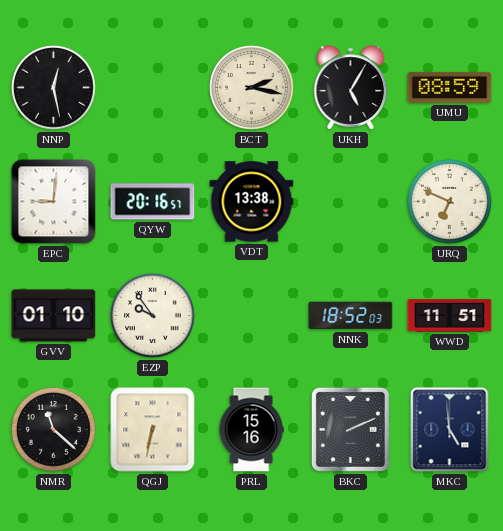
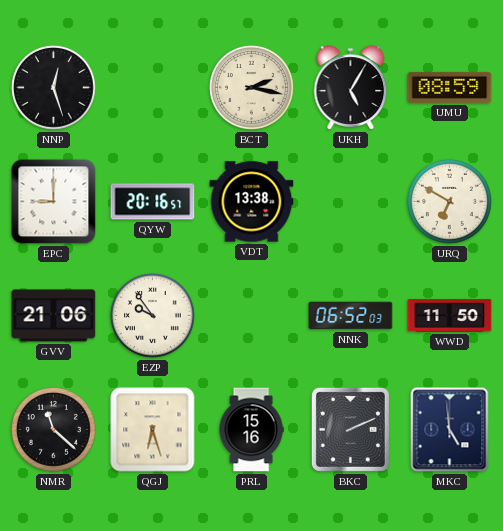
NNP: 12:28 -> 12:27 (53, 87)
EPC: 9:01 -> 9:00 (54, 202)
URQ: 6:49 -> 6:50 (449, 201)
GVV: 01:10 -> 21:06 (54, 316)
NNK: 18:52 -> 06:52 (351, 316)
WWD: 11:51 -> 11:50 (450, 316)
QGJ: 6:32 -> 6:27 (153, 430)
